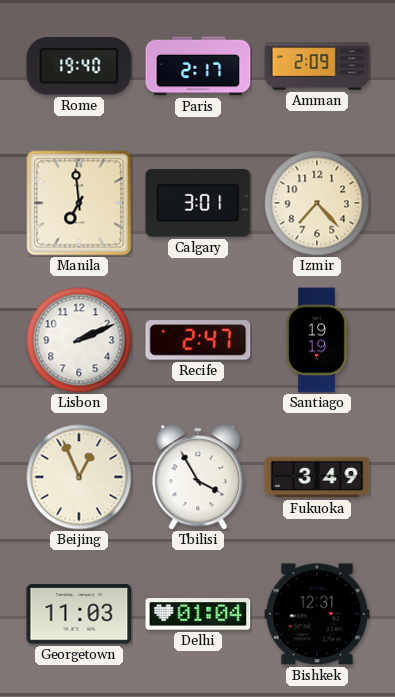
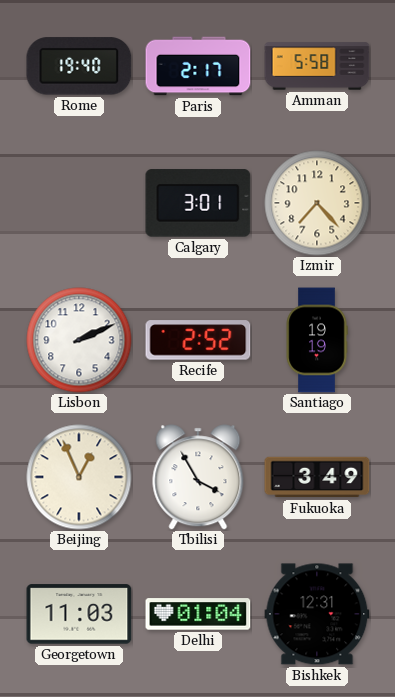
Amman: 2:09 -> 5:58 (317, 66)
Manila: 6:59 -> none (79, 203)
Recife: 2:47 -> 2:52 (198, 340)
